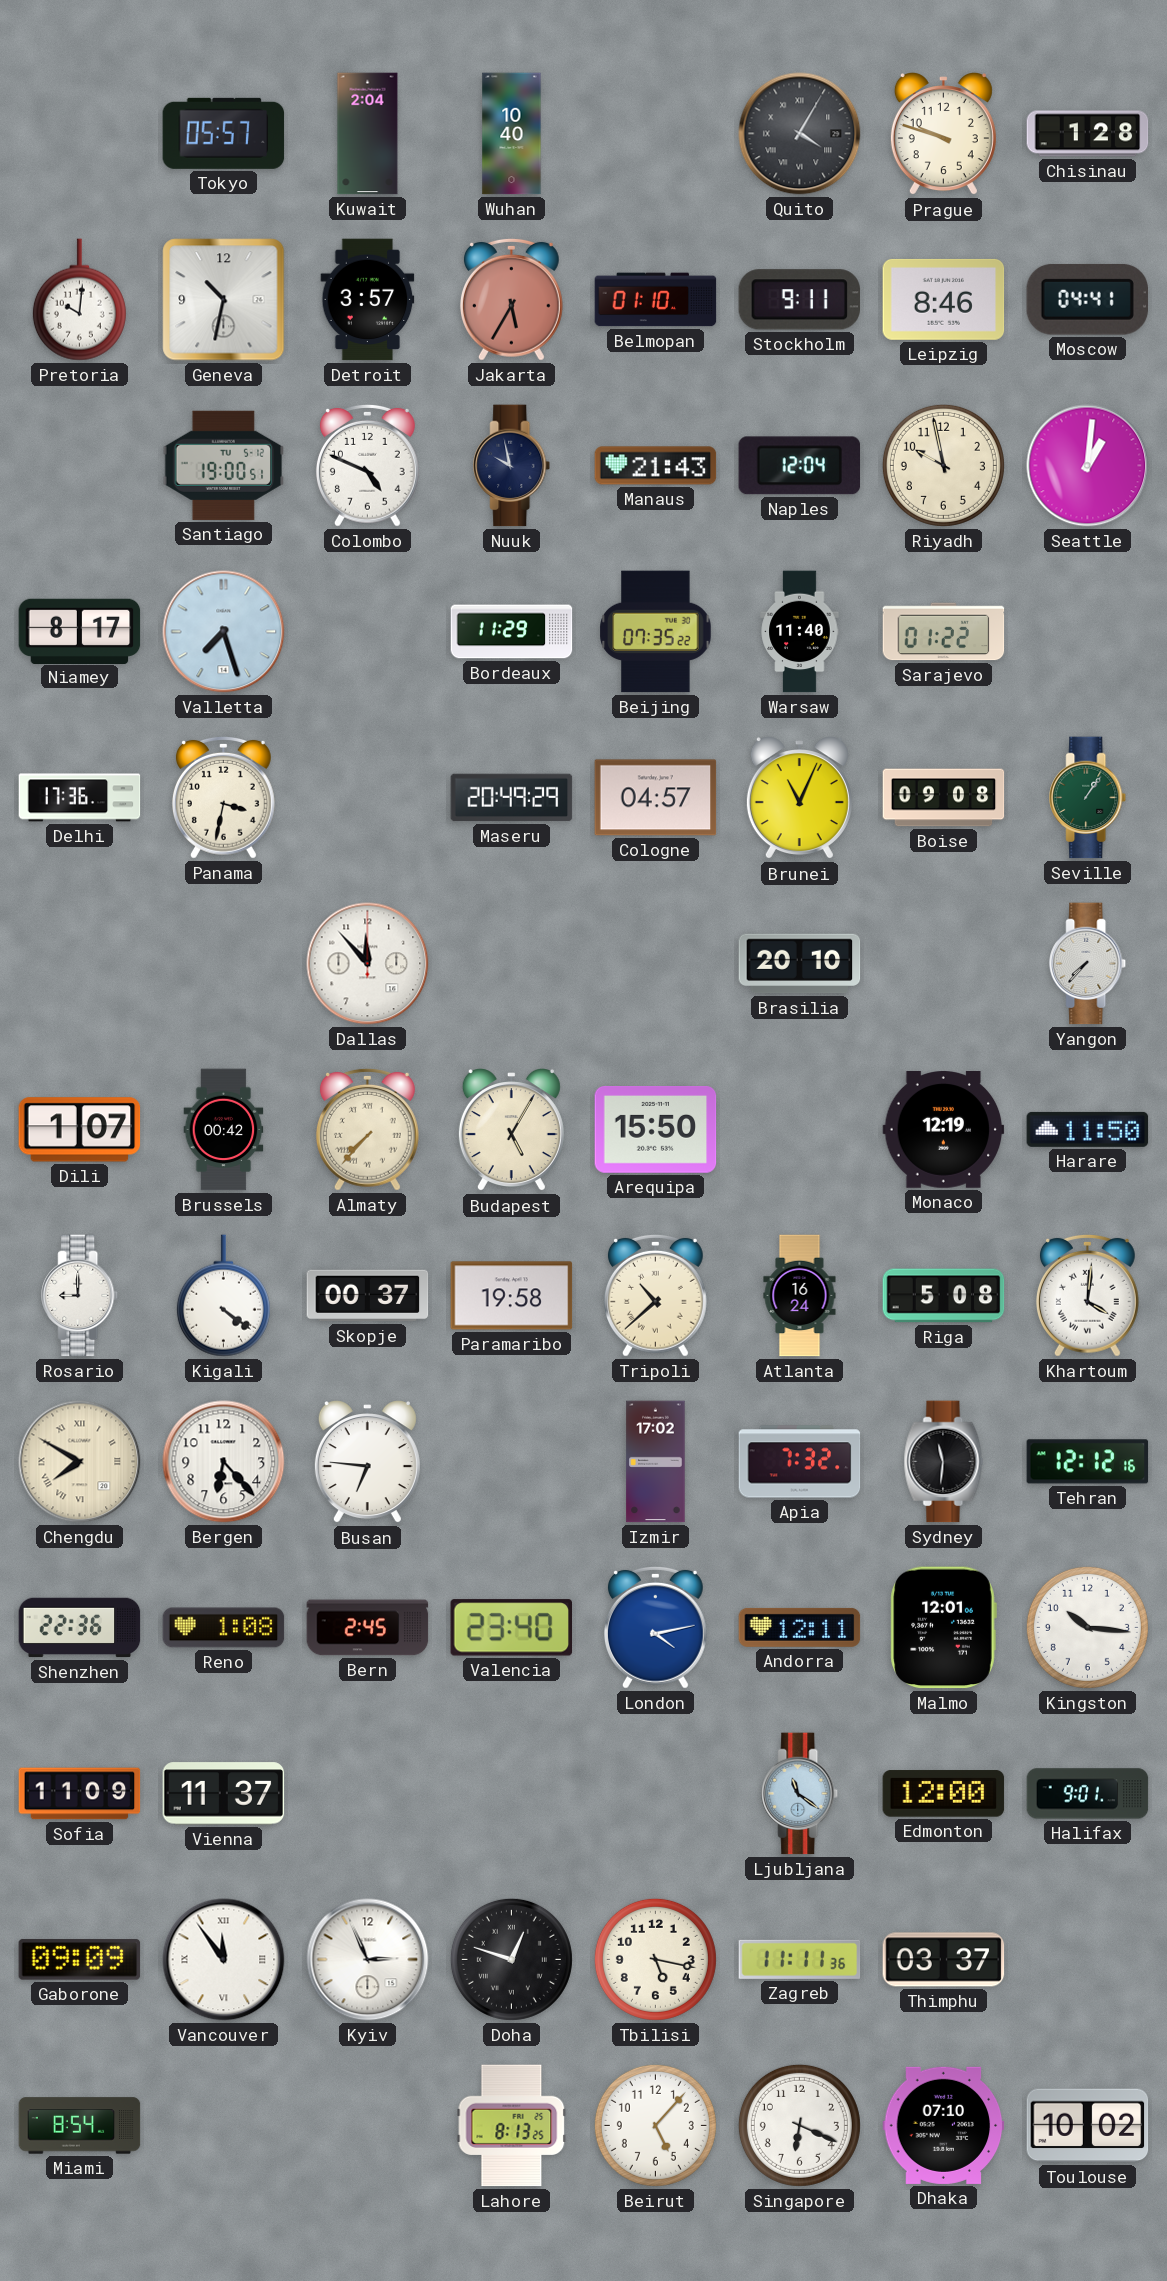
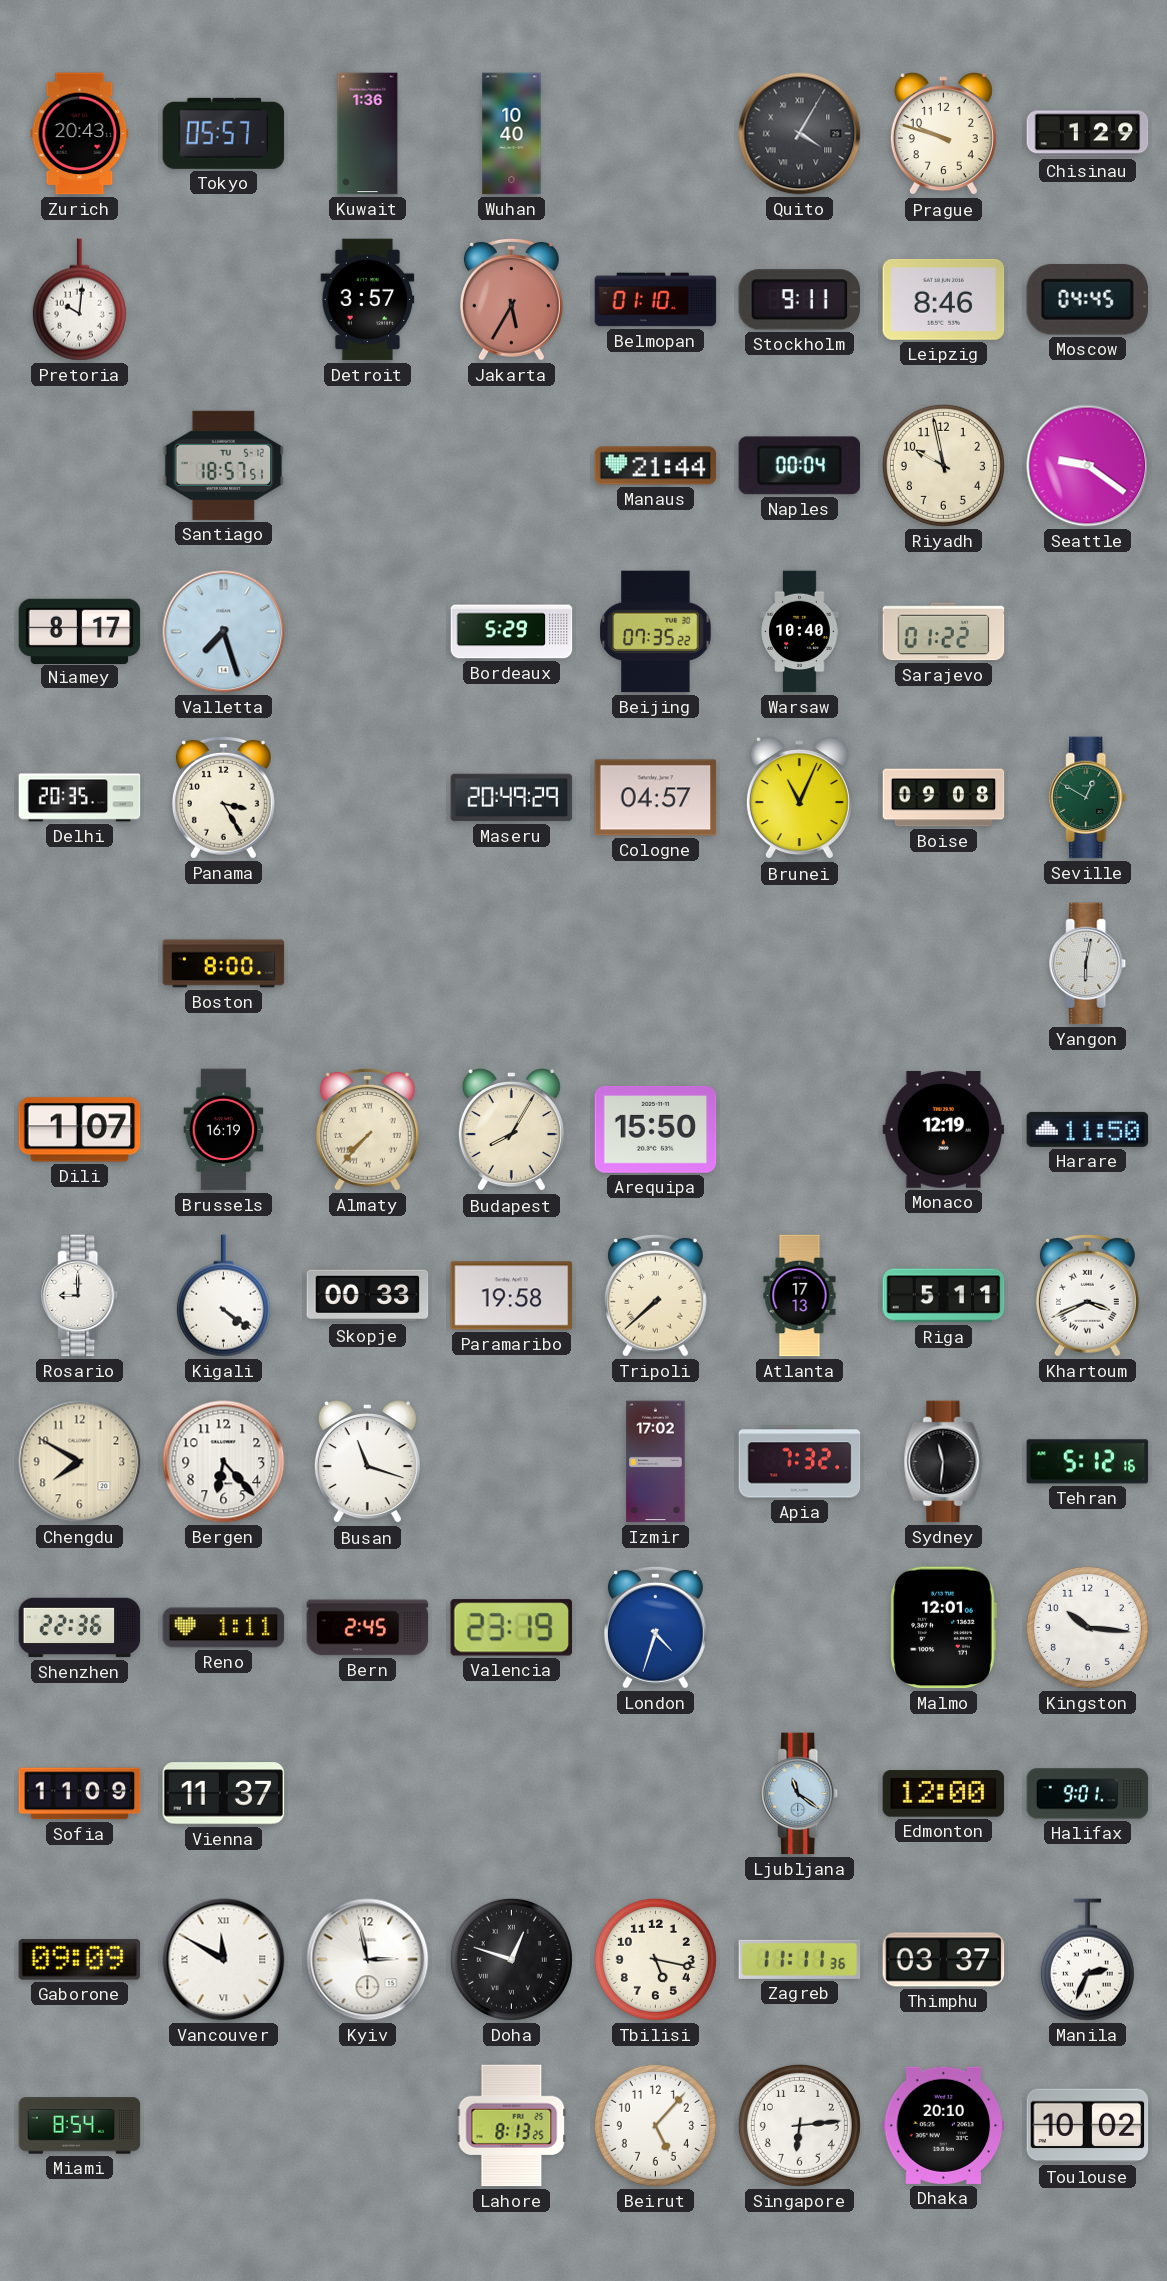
Zurich: none -> 20:43 (80, 134)
Kuwait: 2:04 -> 1:36 (368, 134)
Chisinau: 1:28 -> 1:29 (1088, 134)
Geneva: 10:32 -> none (224, 300)
Moscow: 04:41 -> 04:45 (1087, 299)
Santiago: 19:00 -> 18:57 (224, 465)
Colombo: 4:49 -> none (367, 465)
Nuuk: 9:58 -> none (512, 466)
Manaus: 21:43 -> 21:44 (656, 466)
Naples: 12:04 -> 00:04 (800, 466)
Seattle: 1:01 -> 9:21 (1088, 466)
Bordeaux: 11:29 -> 5:29 (512, 632)
Warsaw: 11:40 -> 10:40 (800, 632)
Delhi: 17:36 -> 20:35 (80, 798)
Panama: 3:32 -> 3:25 (223, 797)
Seville: 1:06 -> 12:50 (1088, 798)
Boston: none -> 8:00 (224, 964)
Dallas: 11:53 -> none (368, 964)
Brasilia: 20:10 -> none (800, 964)
Yangon: 7:37 -> 6:02 (1088, 964)
Brussels: 00:42 -> 16:19 (224, 1130)
Budapest: 5:05 -> 8:05 (511, 1130)
Skopje: 00:37 -> 00:33 (368, 1296)
Tripoli: 10:38 -> 7:38 (655, 1295)
Atlanta: 16:24 -> 17:13 (800, 1296)
Riga: 5:08 -> 5:11 (944, 1296)
Khartoum: 4:01 -> 3:41 (1087, 1295)
Chengdu numerals: Roman -> Arabic (80, 1462)
Busan: 6:46 -> 11:18 (367, 1462)
Tehran: 12:12 -> 5:12 (1088, 1462)
Reno: 1:08 -> 1:11 (224, 1628)
Valencia: 23:40 -> 23:19 (511, 1628)
London: 4:13 -> 4:33 (655, 1627)
Andorra: 12:11 -> none (800, 1627)
Vancouver: 11:54 -> 11:50 (224, 1960)
Kyiv: 2:56 -> 2:58 (368, 1960)
Manila: none -> 2:34 (1087, 1960)
Singapore: 6:19 -> 6:14 (799, 2125)
Dhaka: 07:10 -> 20:10 (944, 2125)
